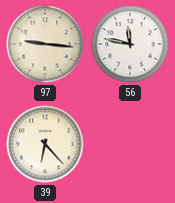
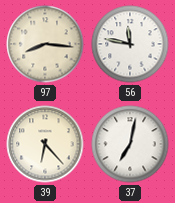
97: 9:16 -> 8:16 (45, 44)
37: none -> 7:02 (130, 144)
